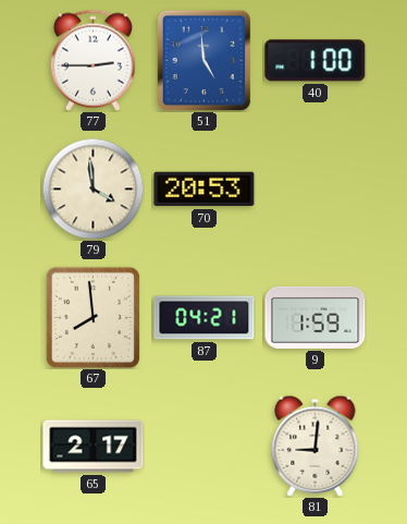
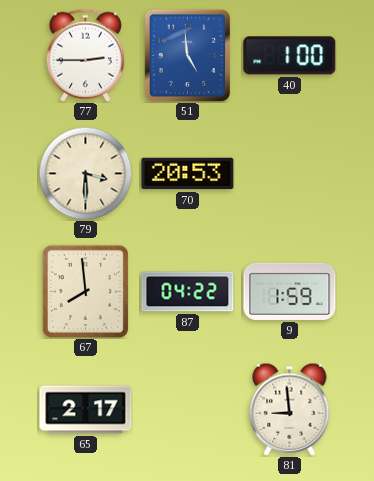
79: 3:59 -> 3:30 (85, 173)
87: 04:21 -> 04:22 (188, 292)
81: 9:01 -> 8:59 (290, 409)
